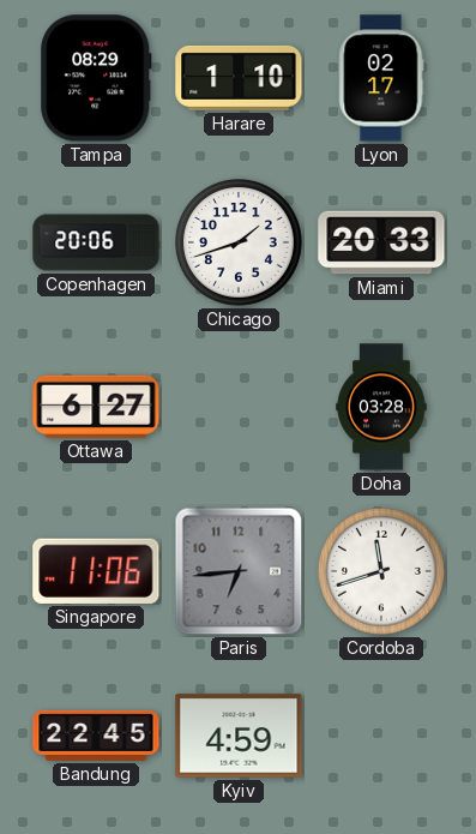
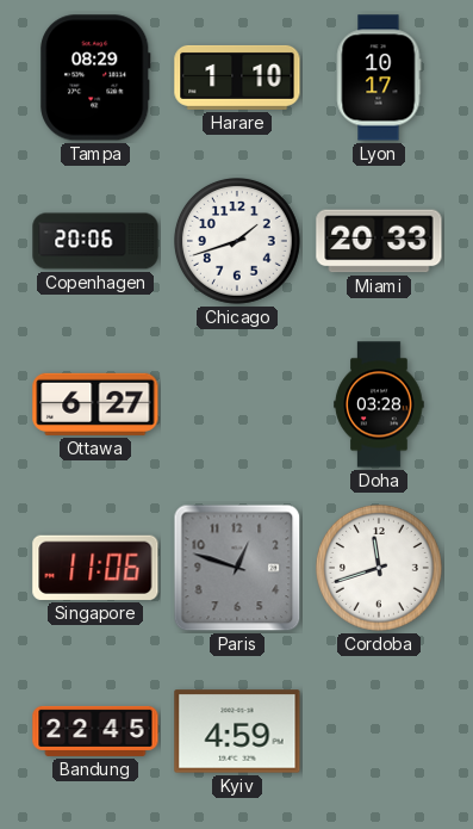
Lyon: 02:17 -> 10:17 (379, 78)
Paris: 6:44 -> 12:48 (237, 568)
